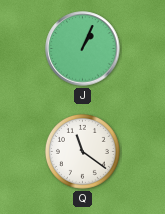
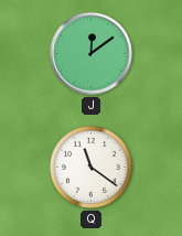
J: 1:04 -> 12:09 (92, 54)
